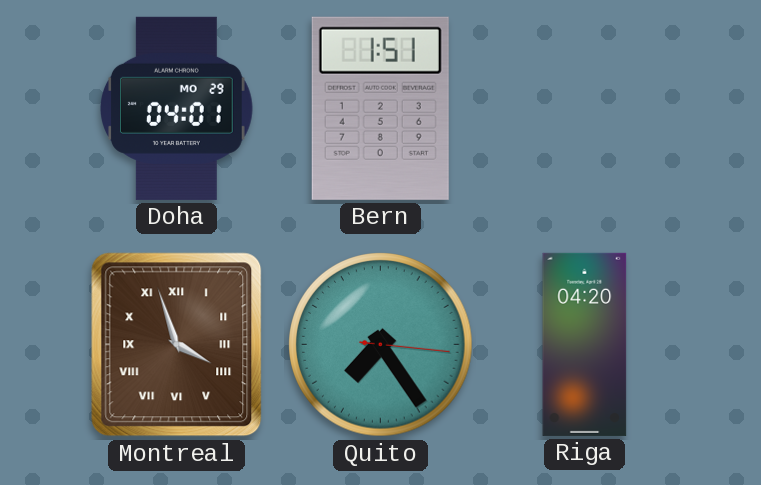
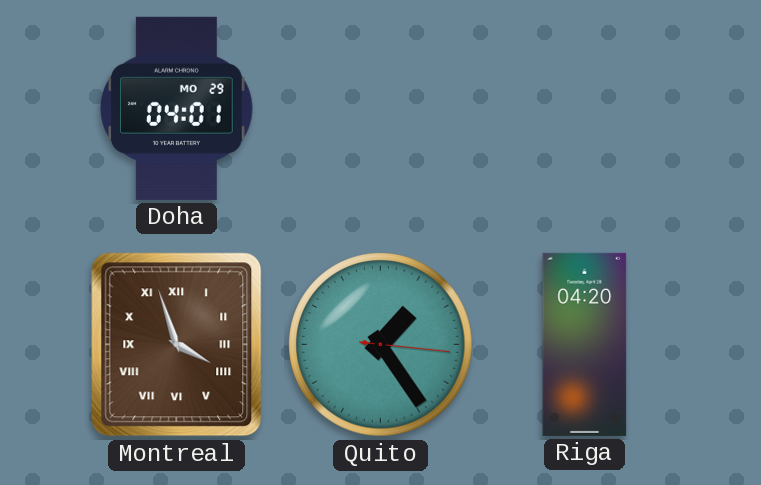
Bern: 1:51 -> none (380, 108)
Quito: 7:24 -> 1:24 (381, 345)
